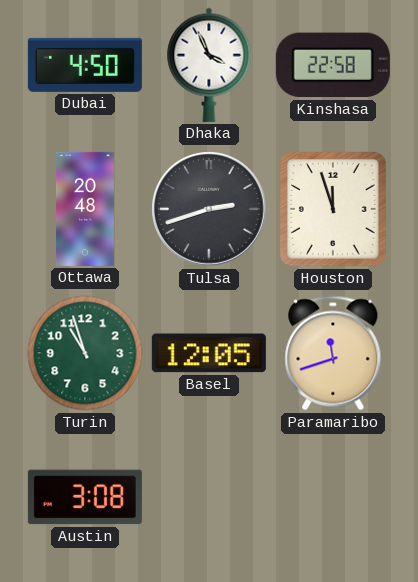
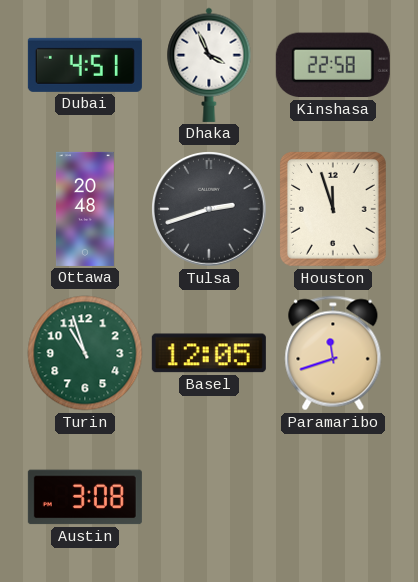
Dubai: 4:50 -> 4:51 (85, 65)
